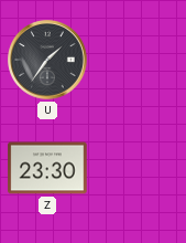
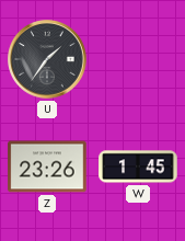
Z: 23:30 -> 23:26 (47, 167)
W: none -> 1:45 (138, 167)
